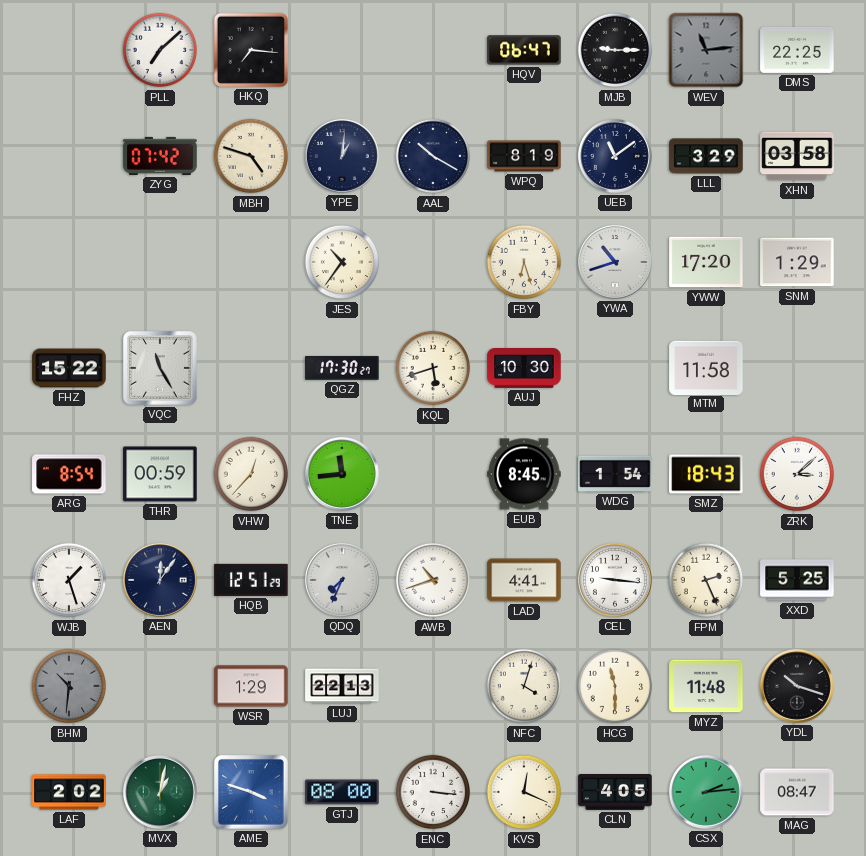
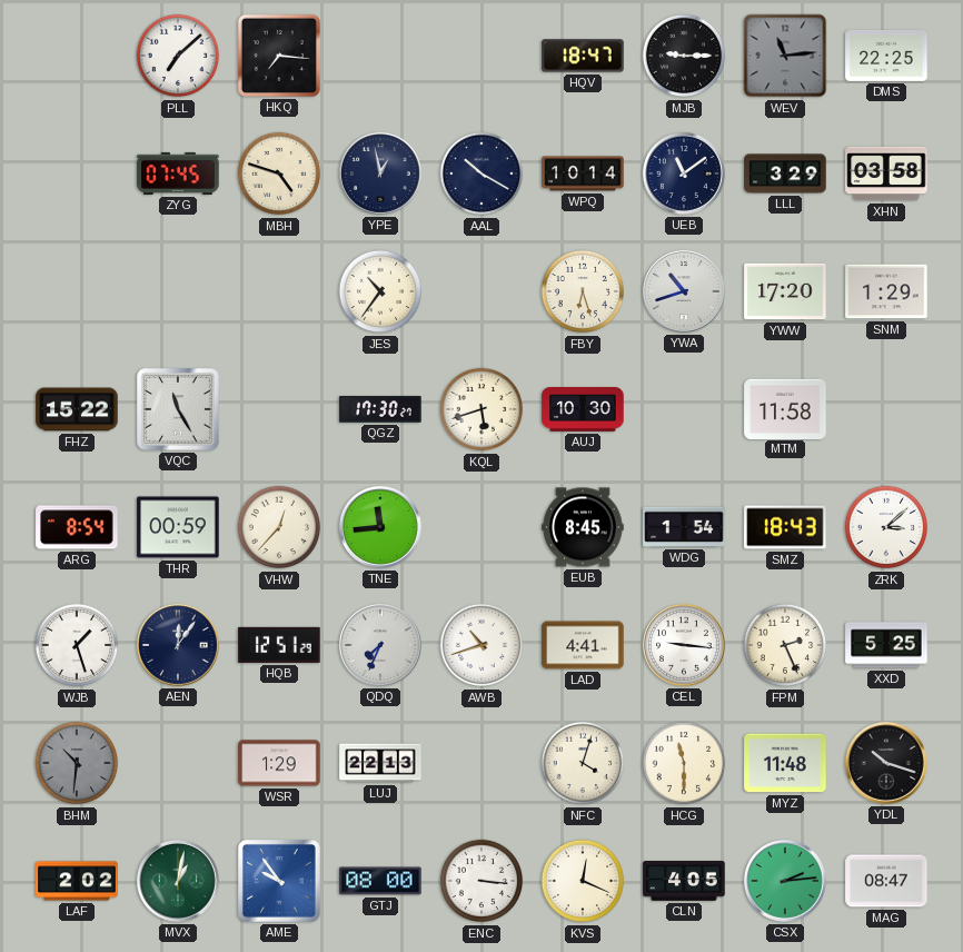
HQV: 06:47 -> 18:47 (583, 56)
ZYG: 07:42 -> 07:45 (178, 173)
YPE: 1:01 -> 12:58 (380, 173)
WPQ: 8:19 -> 10:14 (583, 173)
AME: 3:48 -> 9:54 (280, 882)
